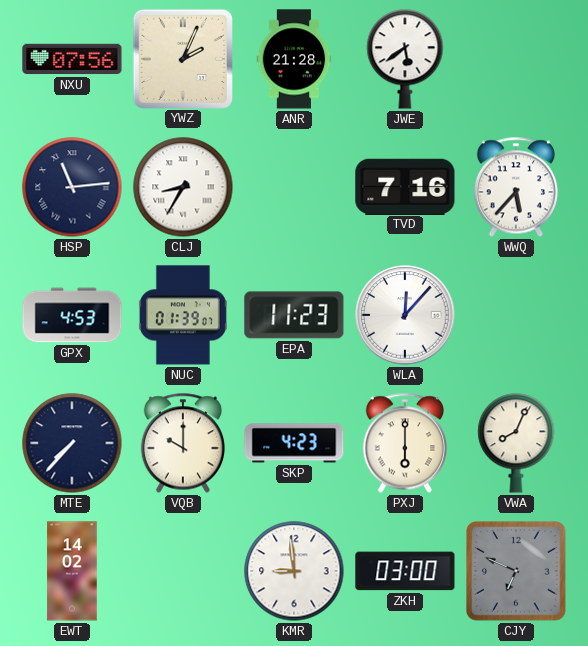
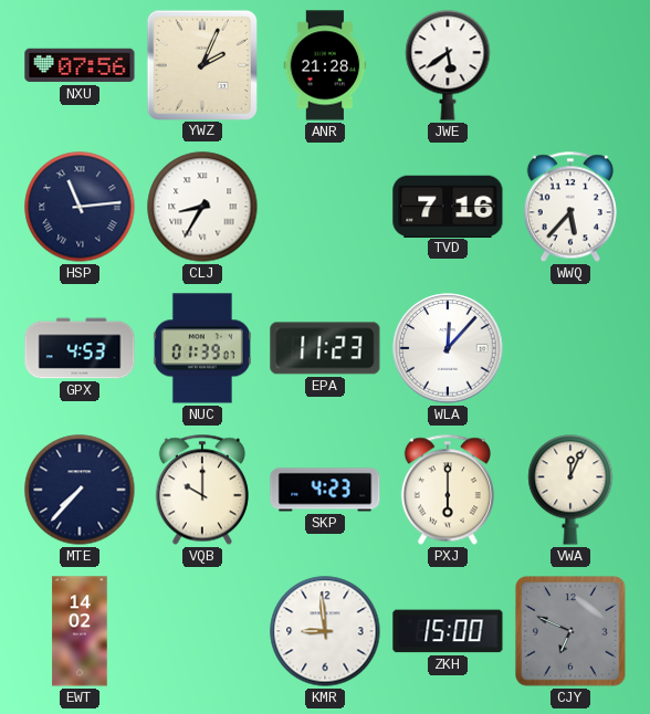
VWA: 8:04 -> 12:04 (570, 490)
ZKH: 03:00 -> 15:00 (448, 631)
